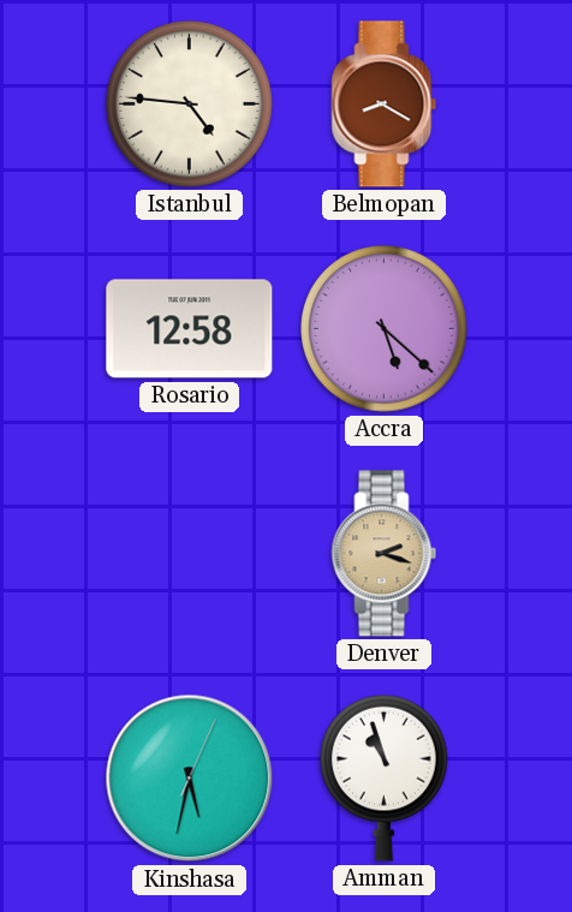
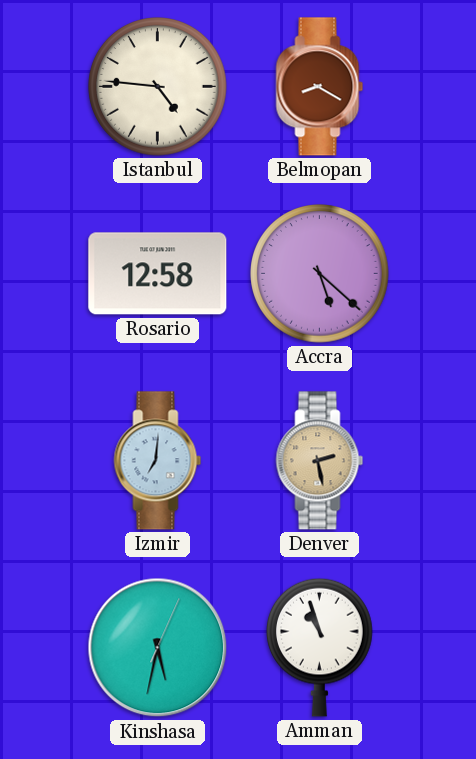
Izmir: none -> 7:01 (158, 461)
Denver: 2:18 -> 2:28 (320, 461)
